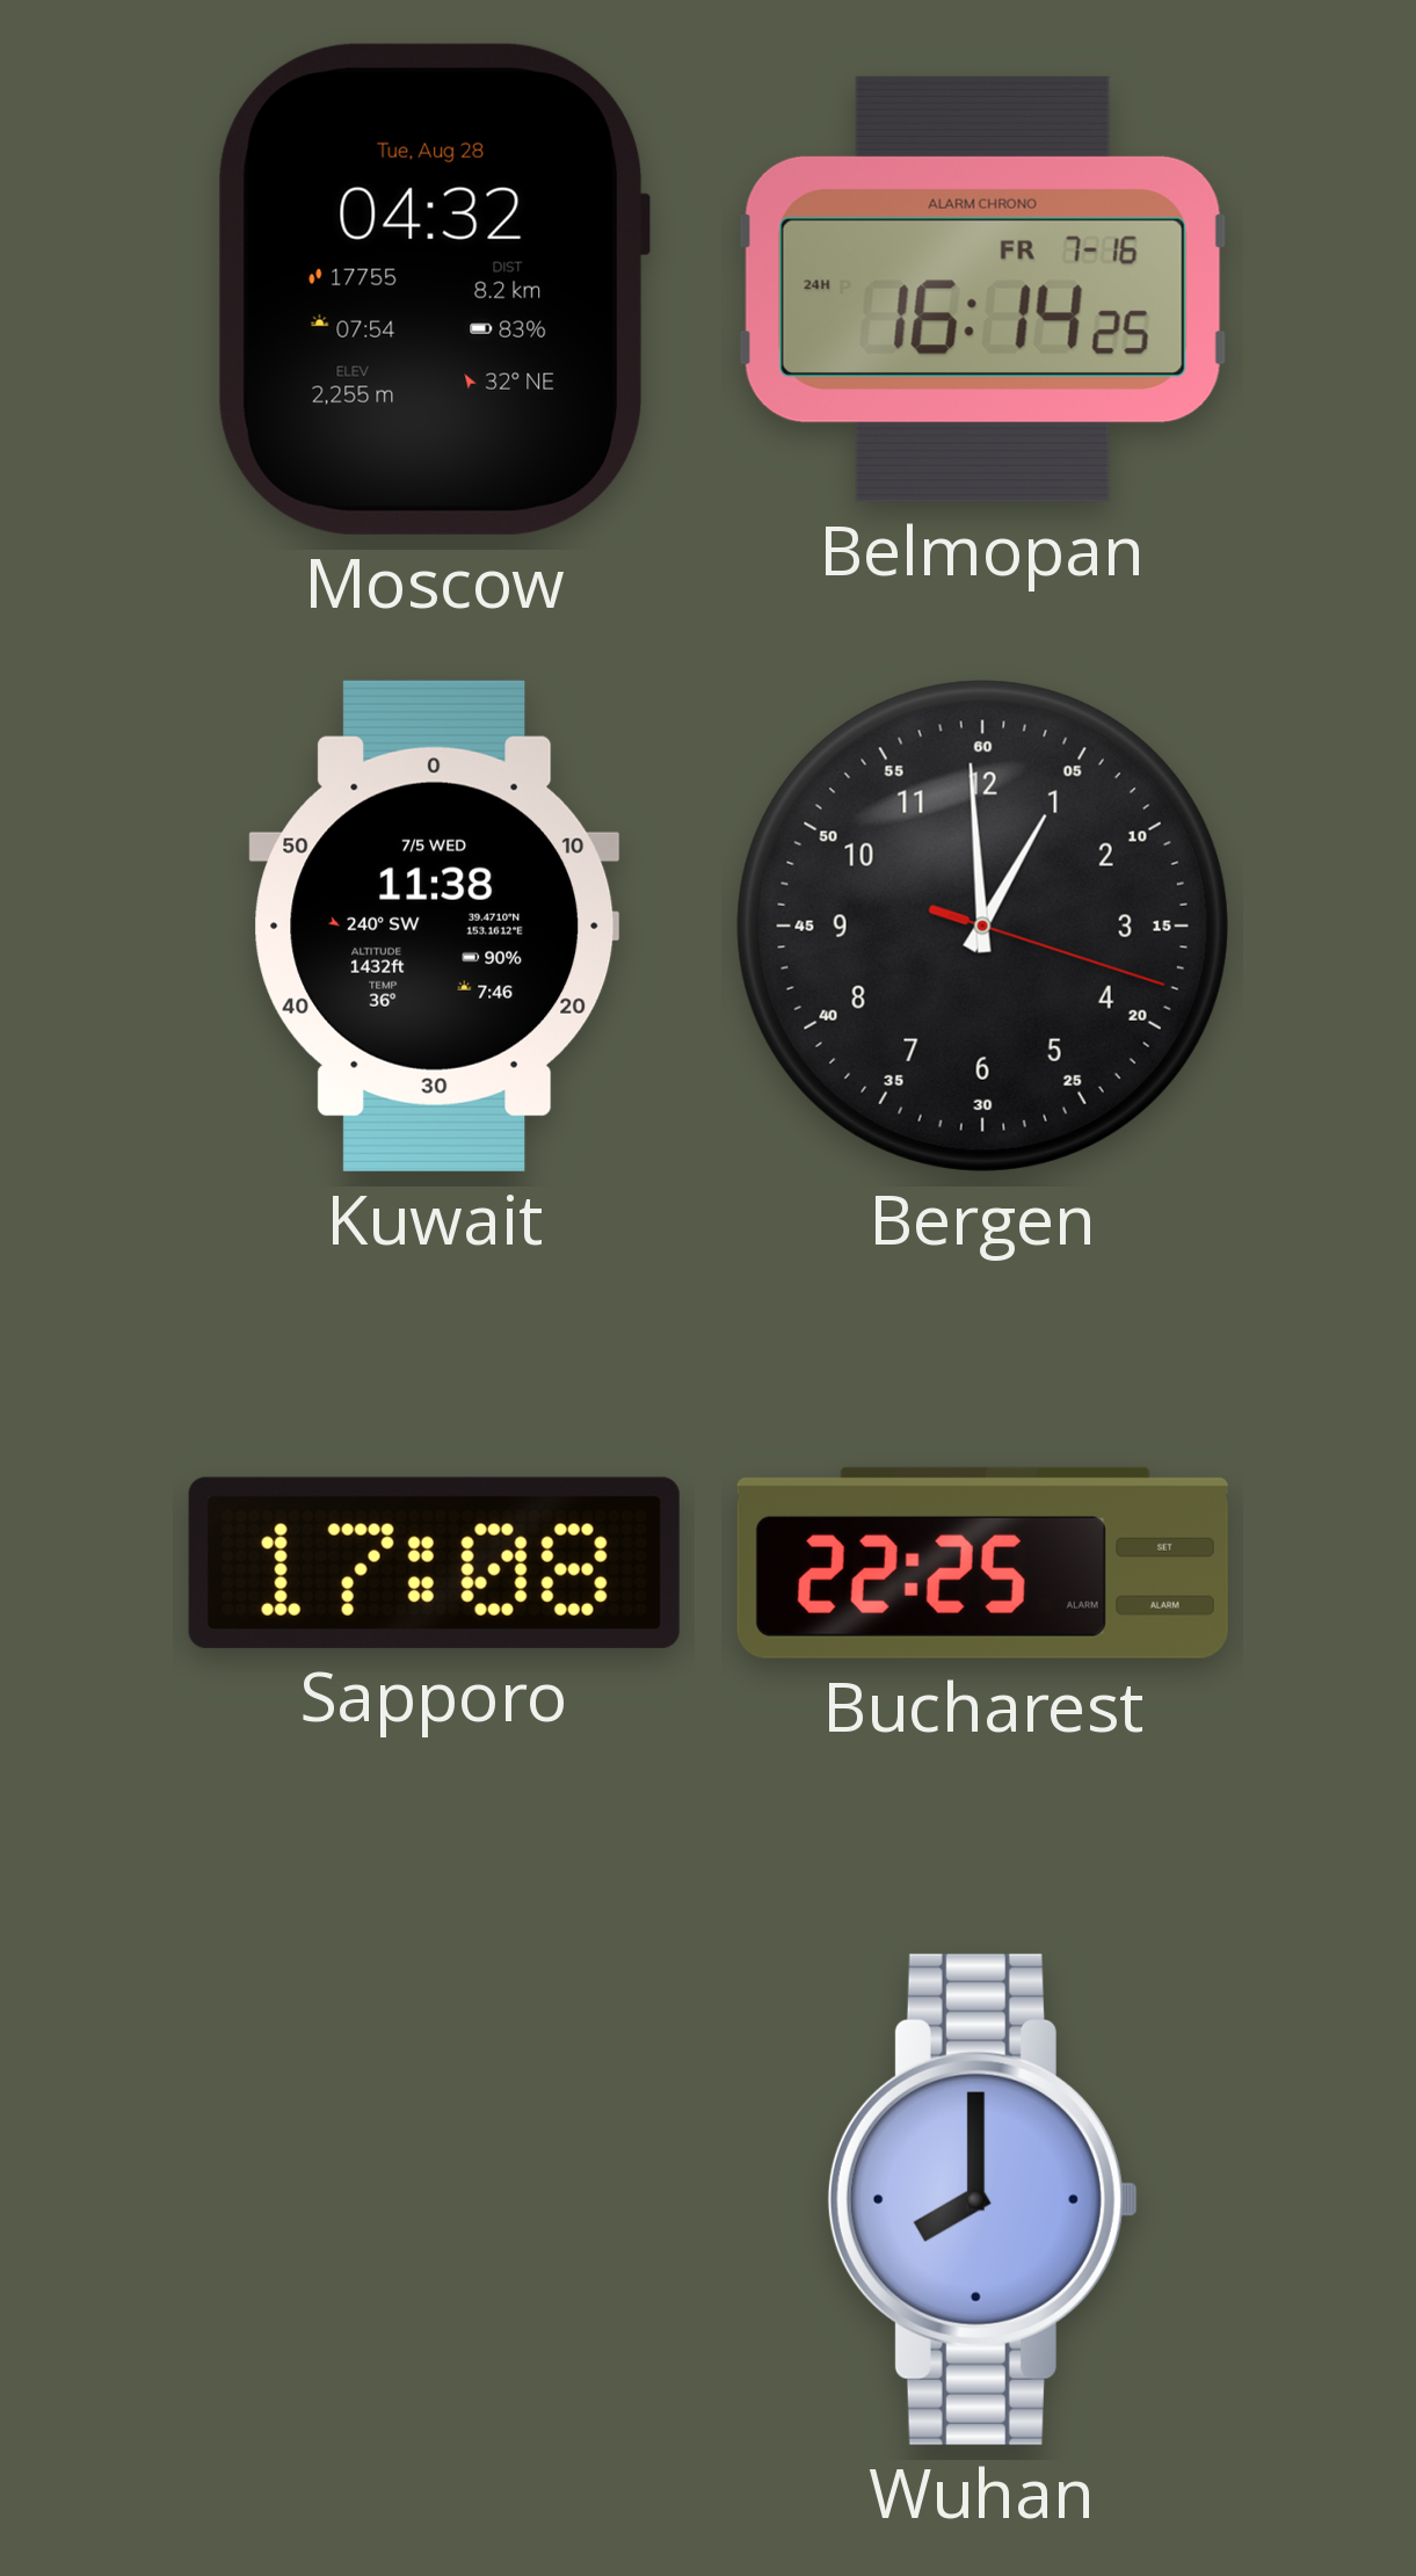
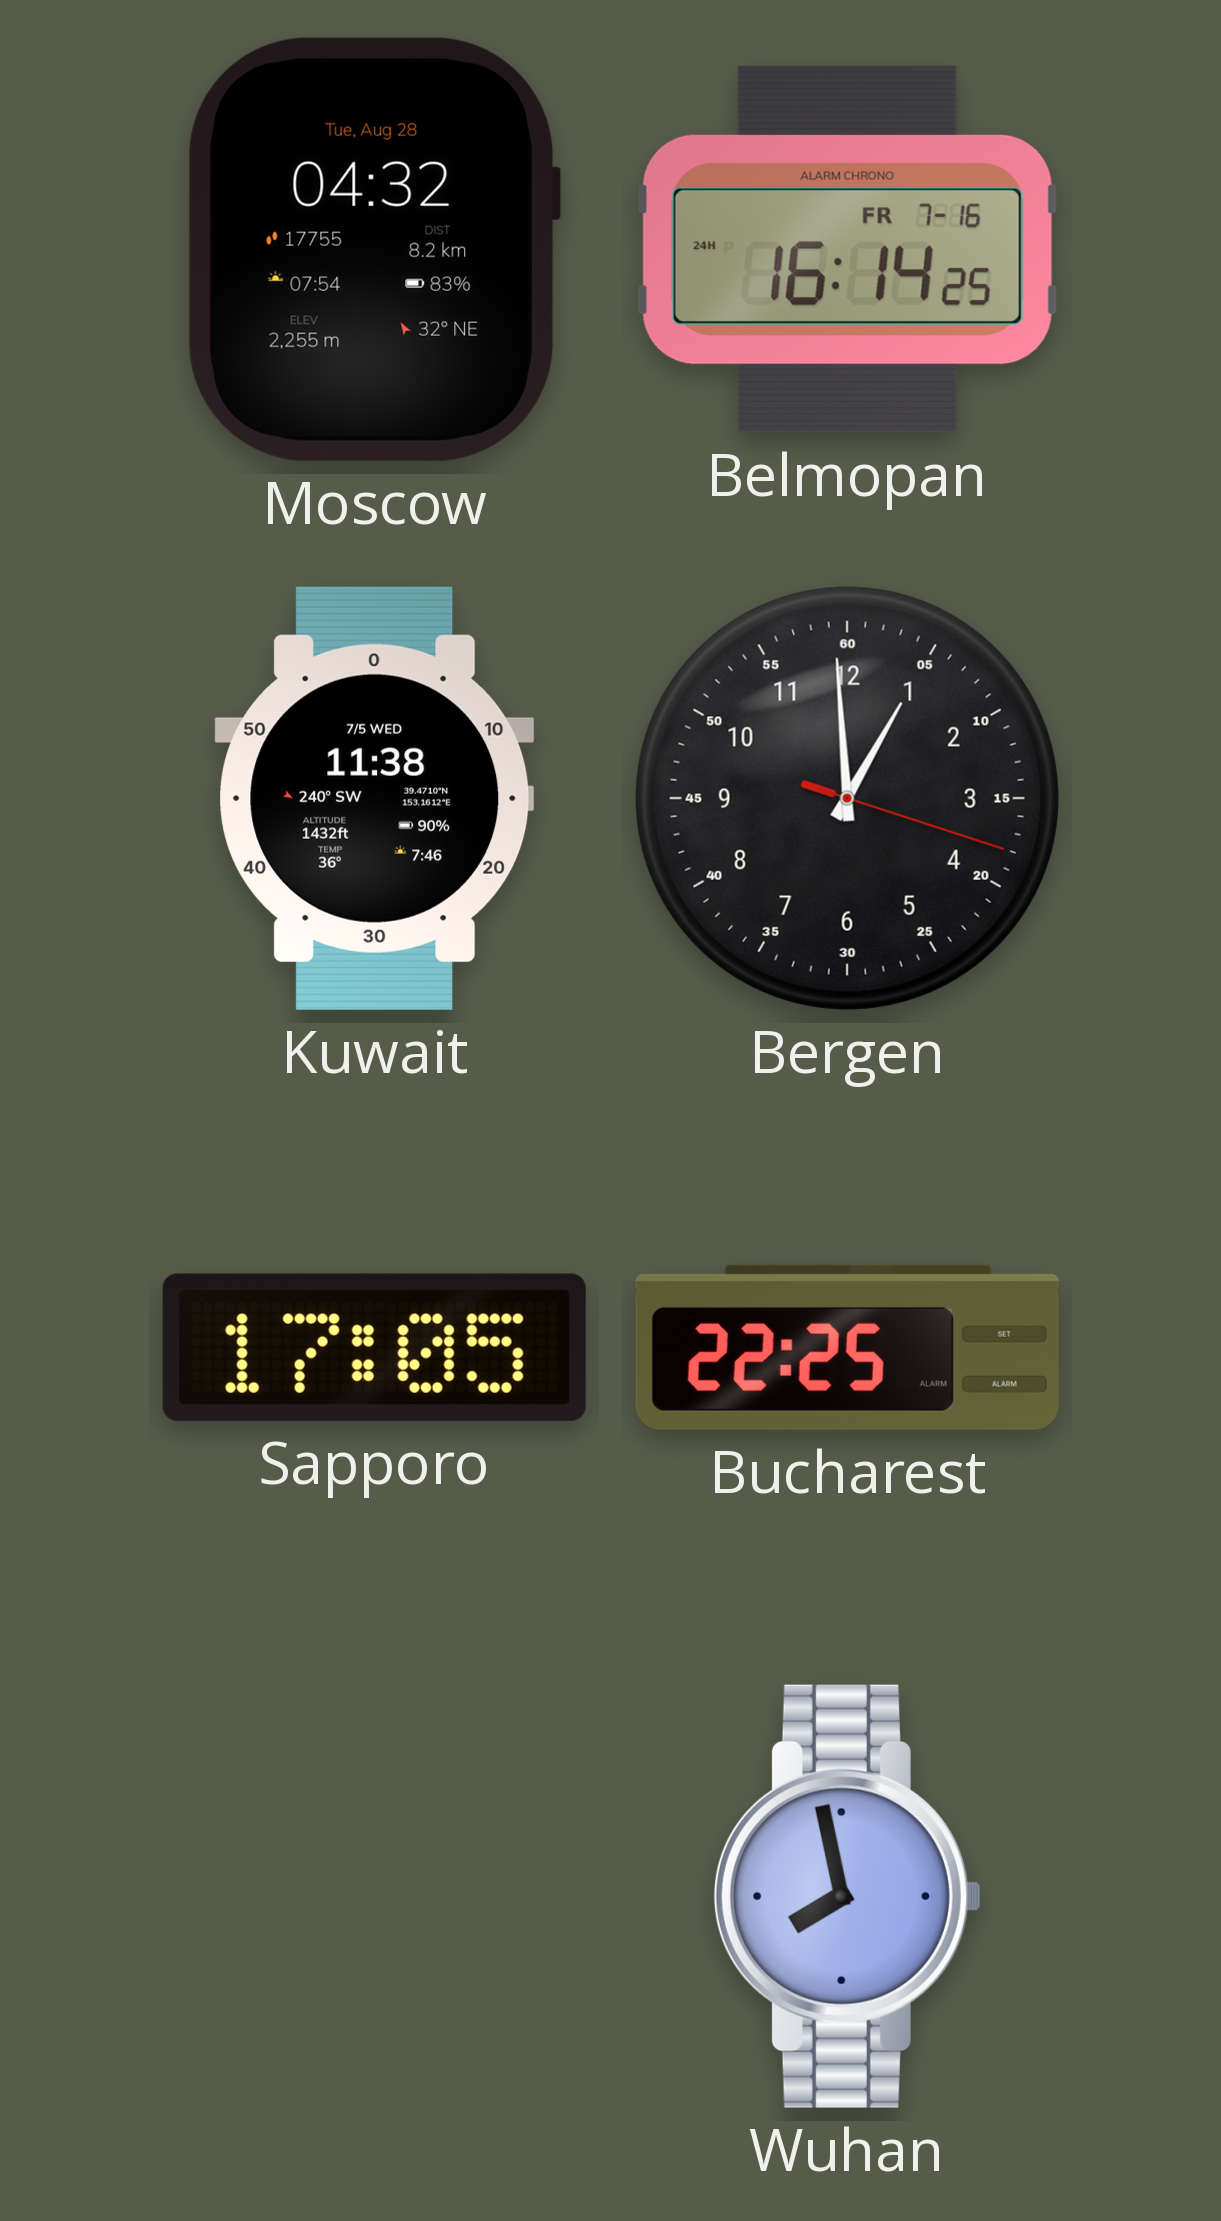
Sapporo: 17:08 -> 17:05 (374, 1347)
Wuhan: 8:00 -> 7:58 (847, 1896)
